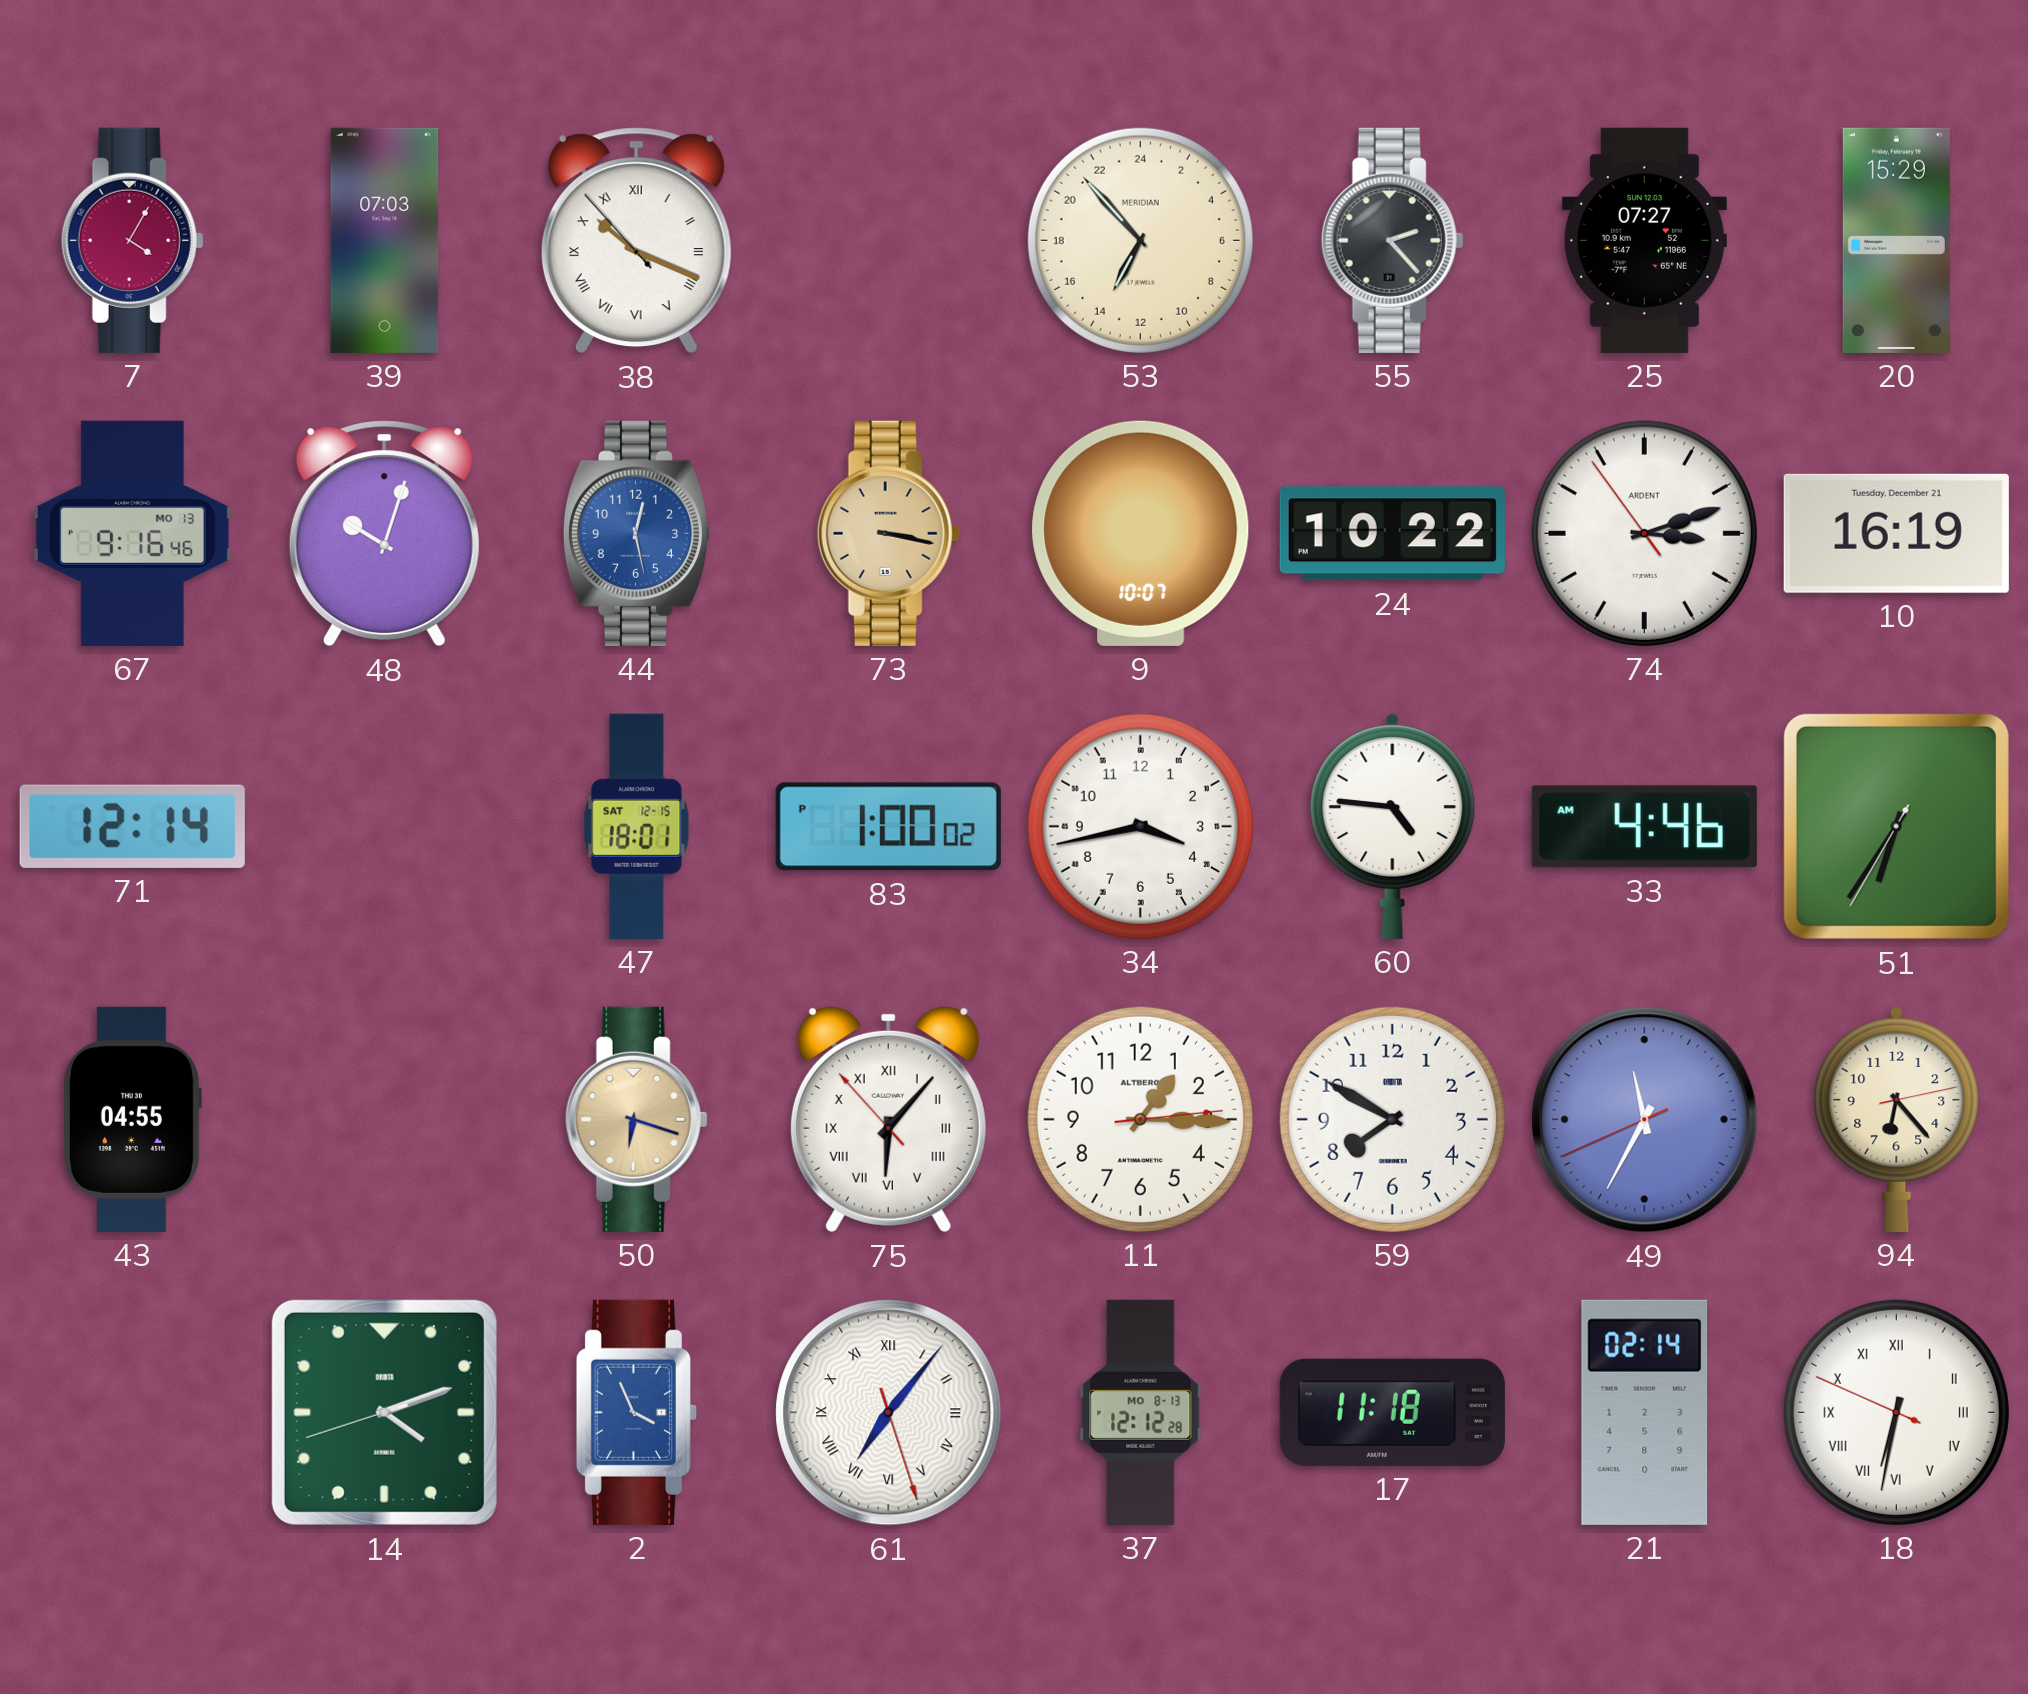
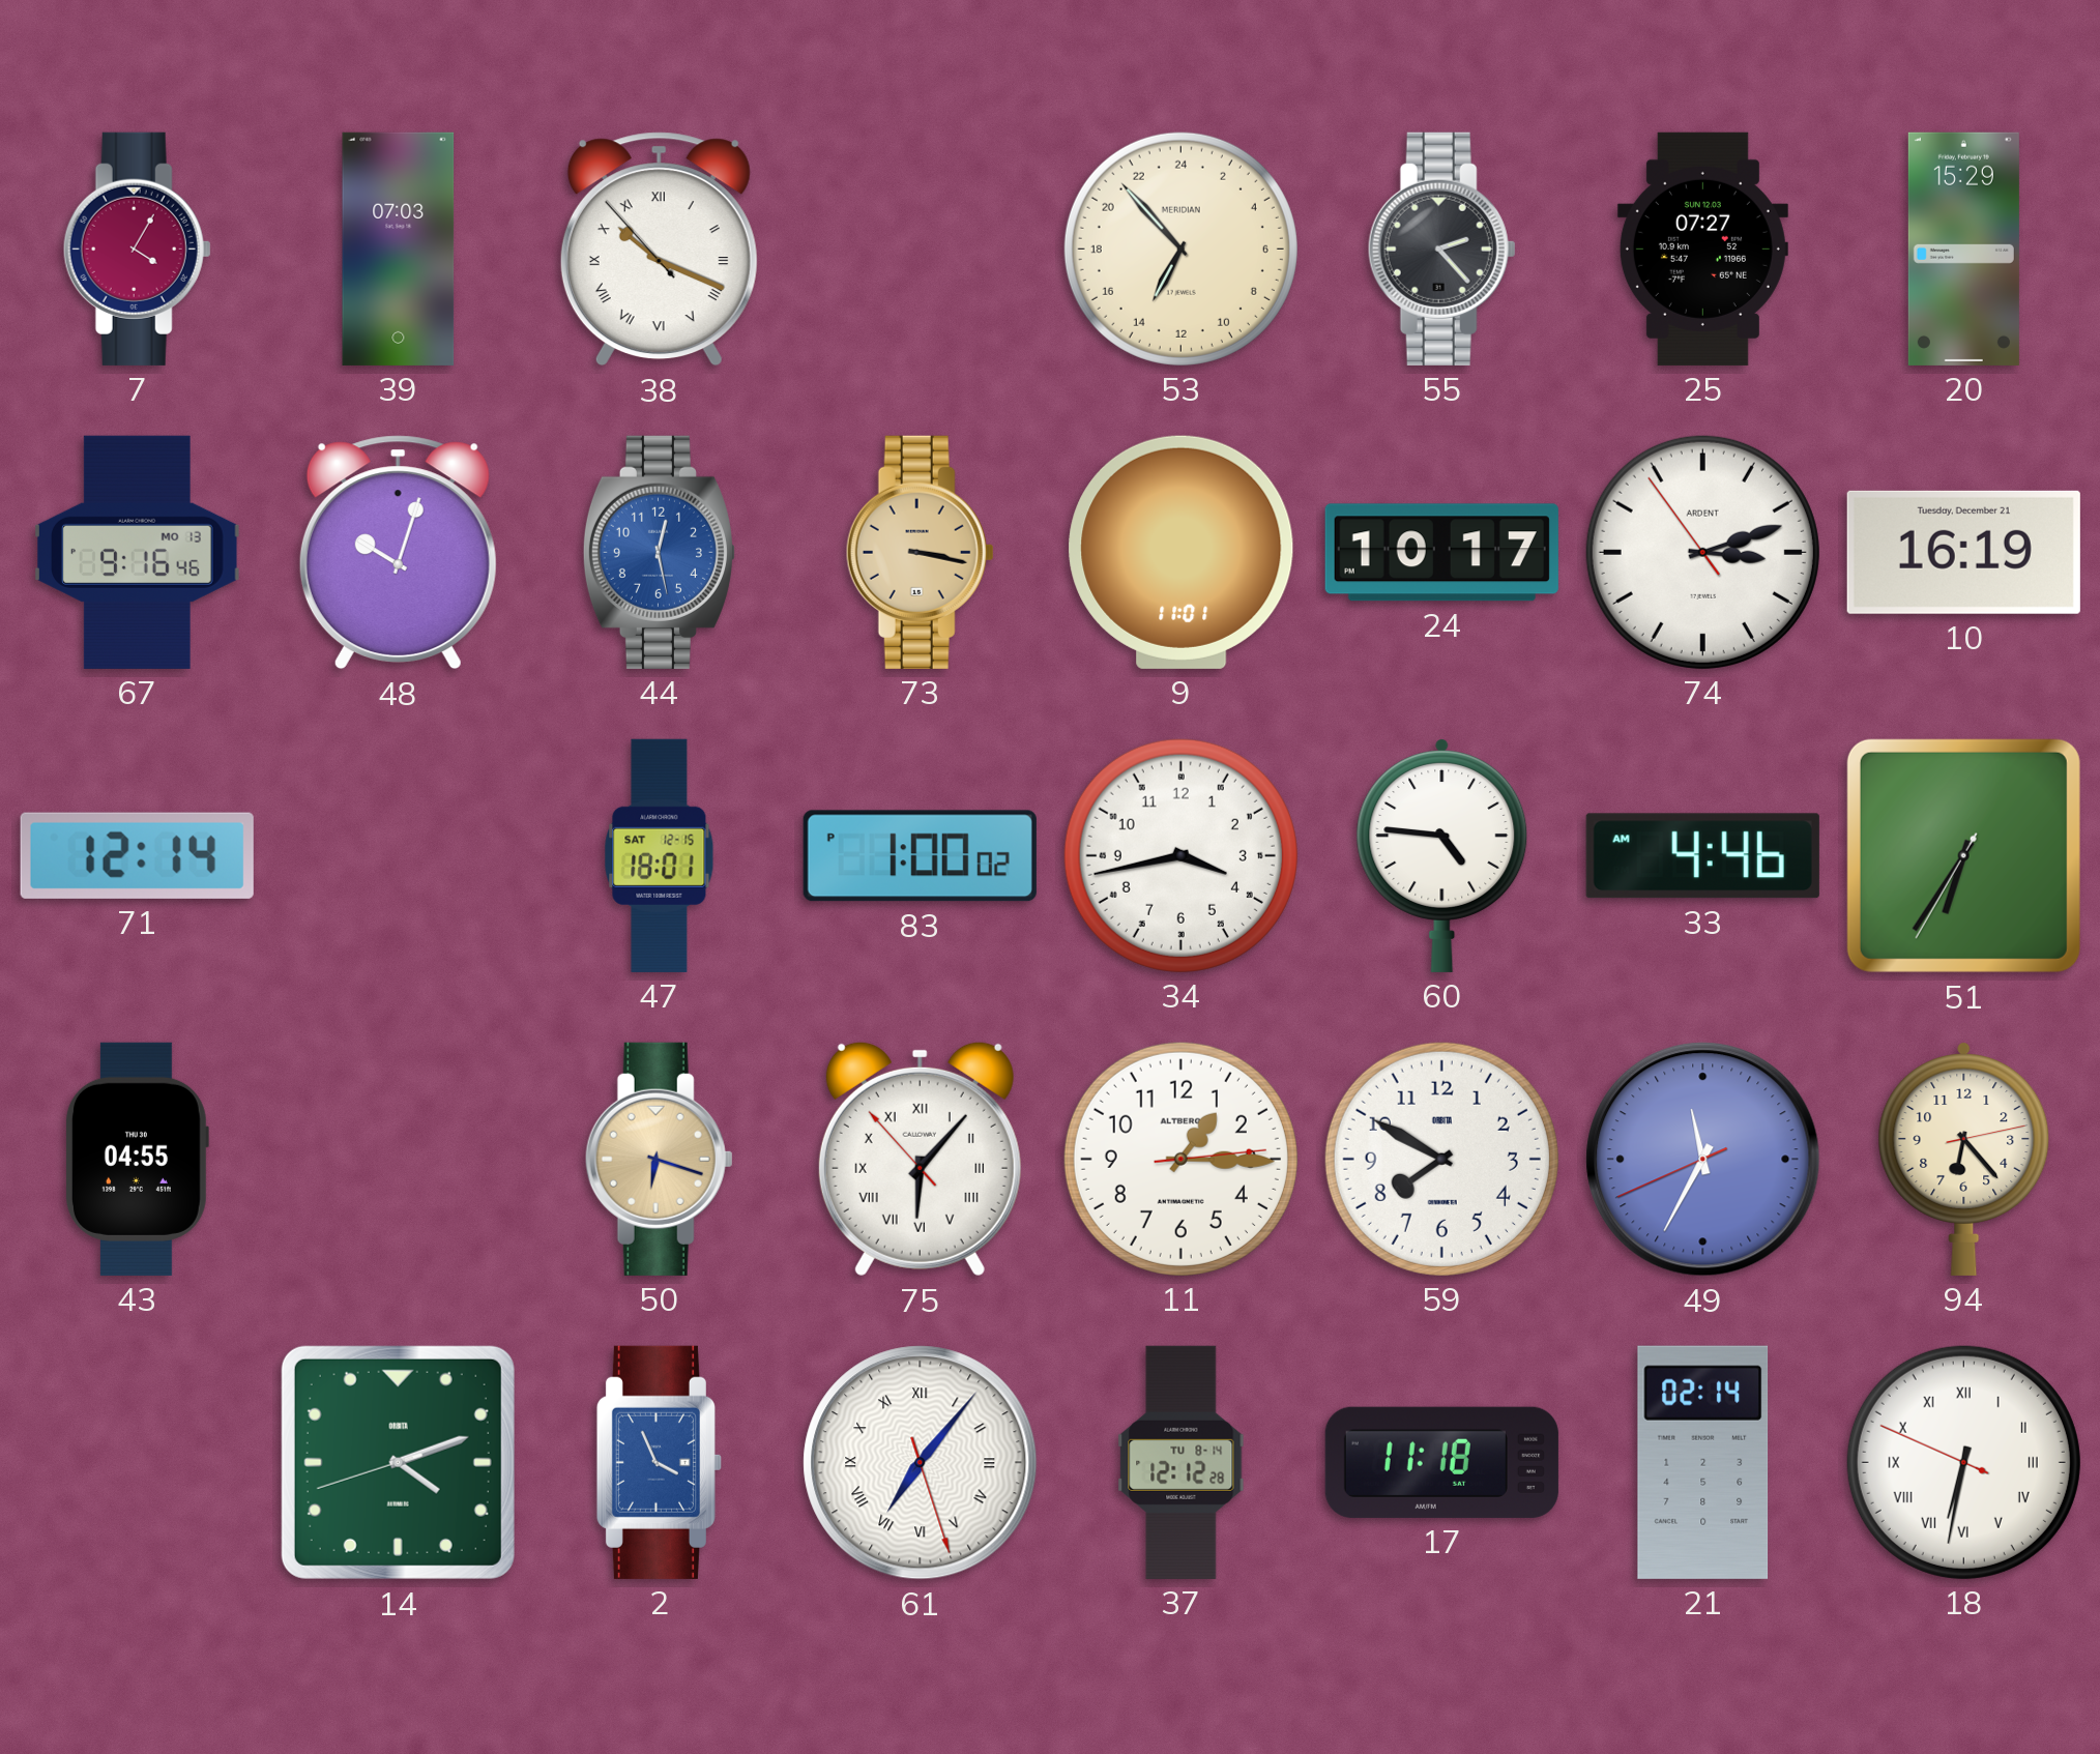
9: 10:07 -> 11:01 (1182, 552)
24: 10:22 -> 10:17 (1441, 553)
37 date: MO 8-13 -> TU 8-14 (1182, 1462)
